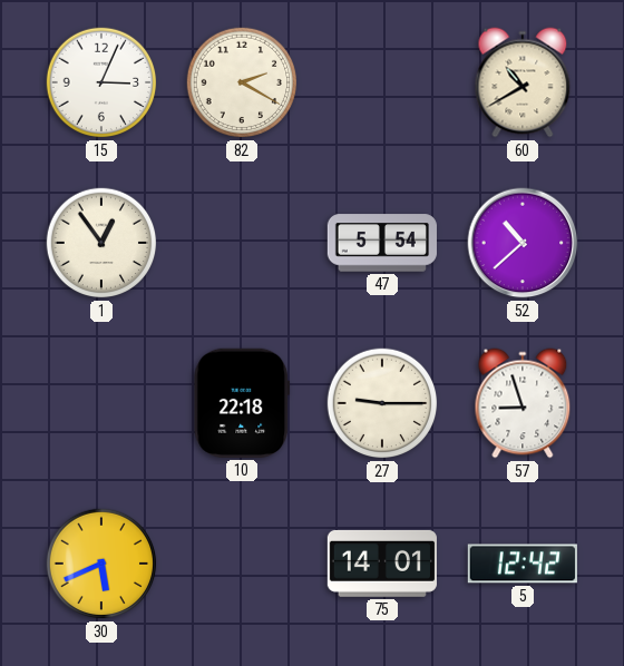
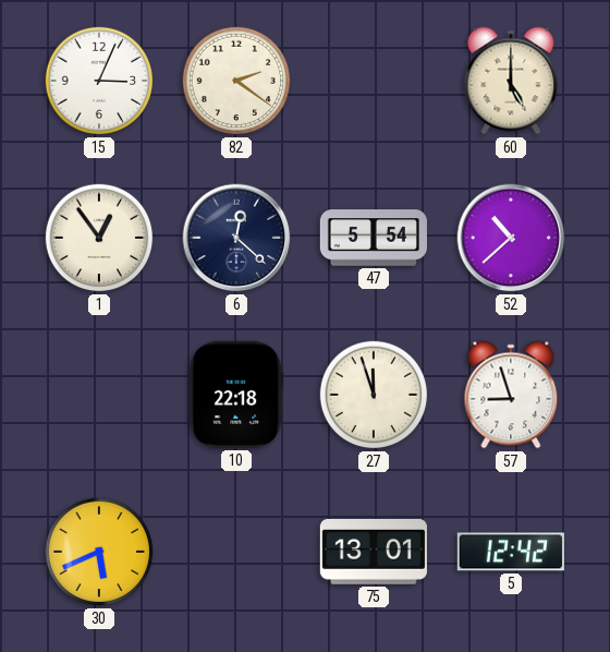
82: 2:20 -> 2:21 (236, 81)
60: 10:40 -> 5:00 (511, 81)
6: none -> 12:22 (236, 238)
27: 9:15 -> 11:57 (374, 395)
75: 14:01 -> 13:01 (374, 552)
